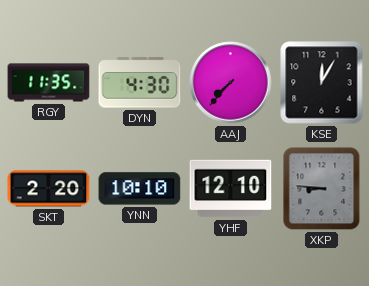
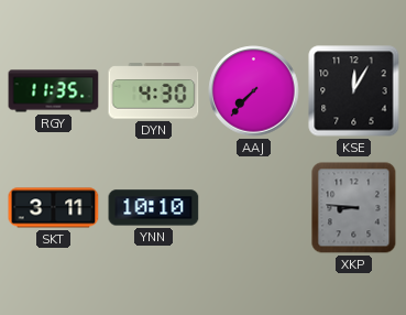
SKT: 2:20 -> 3:11 (54, 208)
YHF: 12:10 -> none (231, 189)
